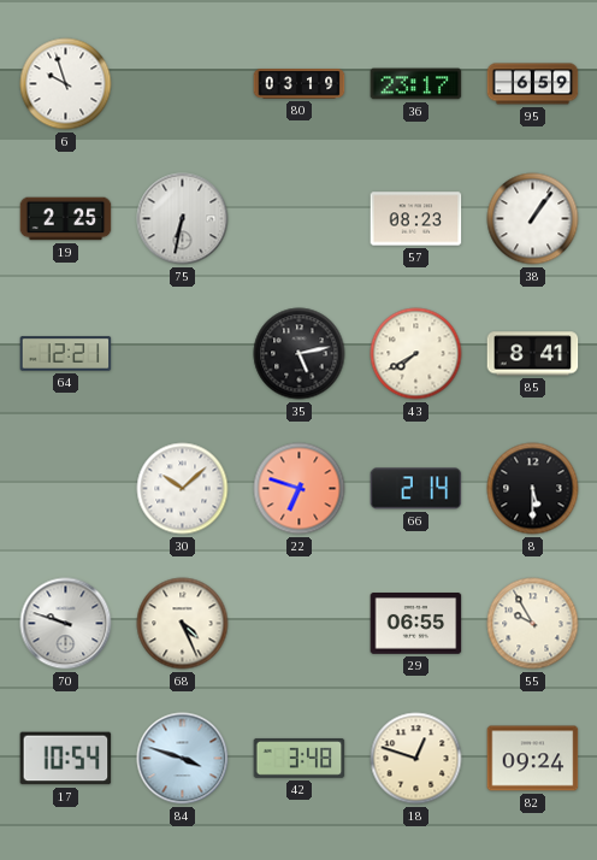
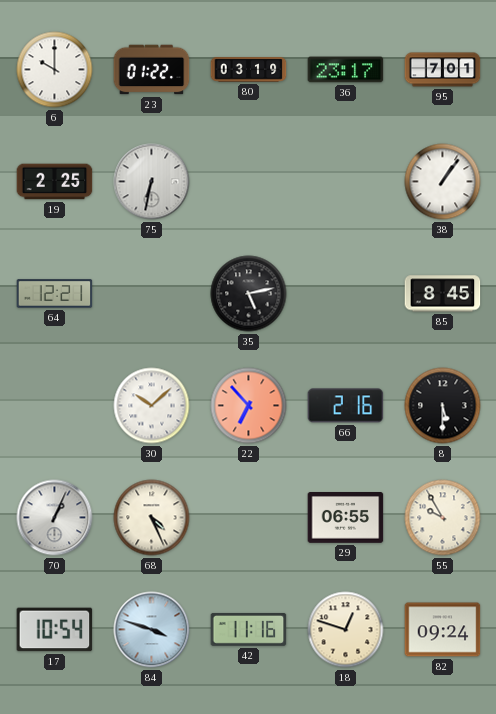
6: 9:57 -> 10:00 (55, 70)
23: none -> 01:22 (152, 70)
95: 6:59 -> 7:01 (443, 70)
57: 08:23 -> none (416, 219)
43: 7:40 -> none (416, 354)
85: 8:41 -> 8:45 (443, 294)
22: 6:48 -> 6:53 (249, 406)
66: 2:14 -> 2:16 (346, 406)
70: 9:48 -> 1:04 (55, 518)
42: 3:48 -> 11:16 (249, 629)
